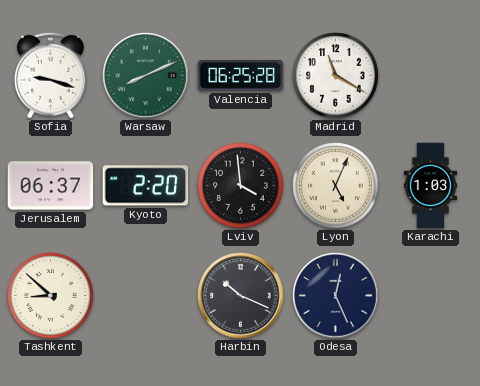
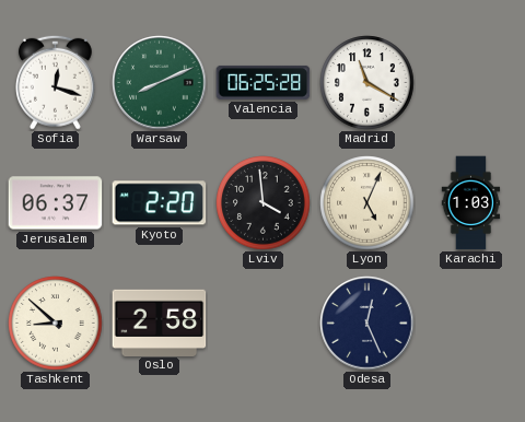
Sofia: 9:18 -> 12:18 (55, 82)
Oslo: none -> 2:58 (160, 323)
Harbin: 10:19 -> none (241, 296)
